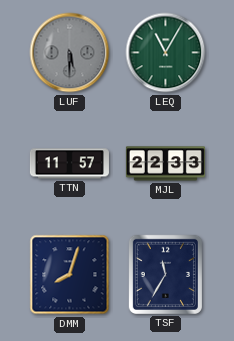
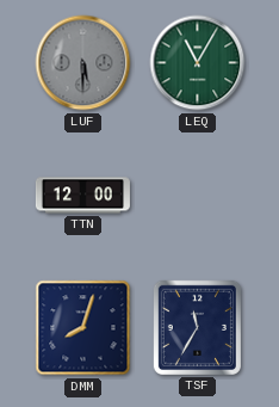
TTN: 11:57 -> 12:00 (82, 196)
MJL: 22:33 -> none (165, 164)
